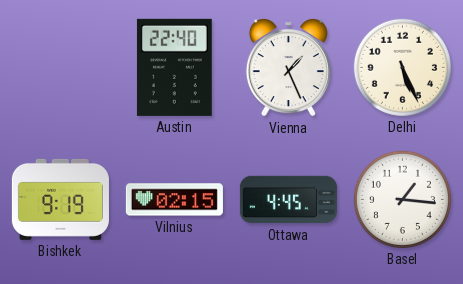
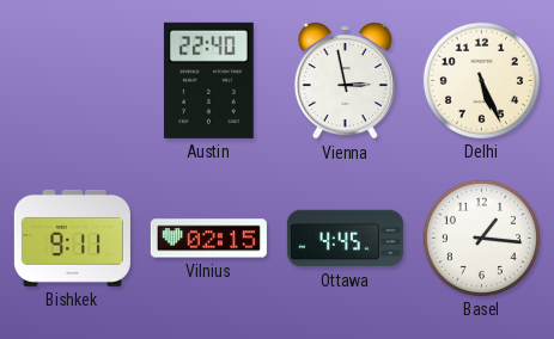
Vienna: 1:26 -> 2:58 (345, 81)
Bishkek: 9:19 -> 9:11 (72, 238)
